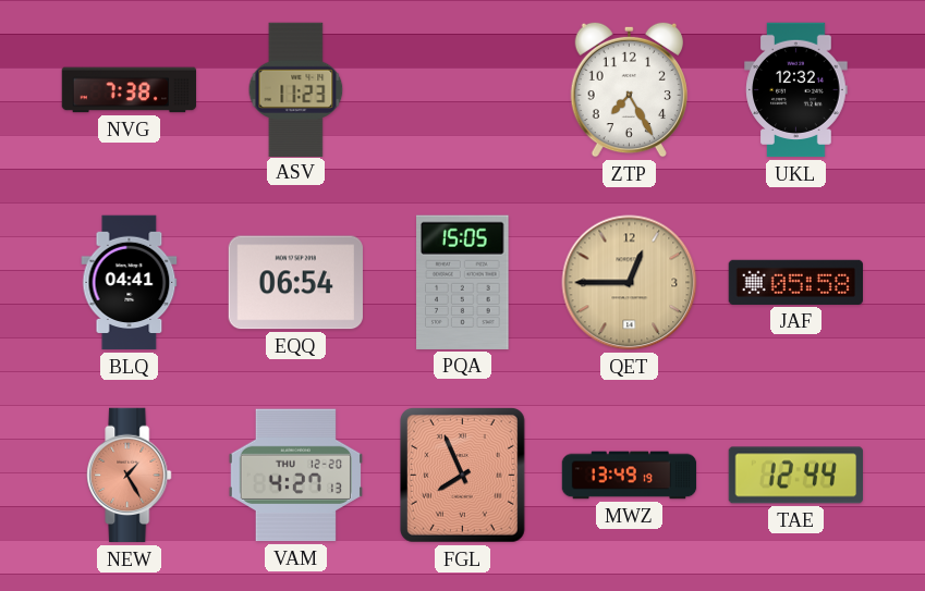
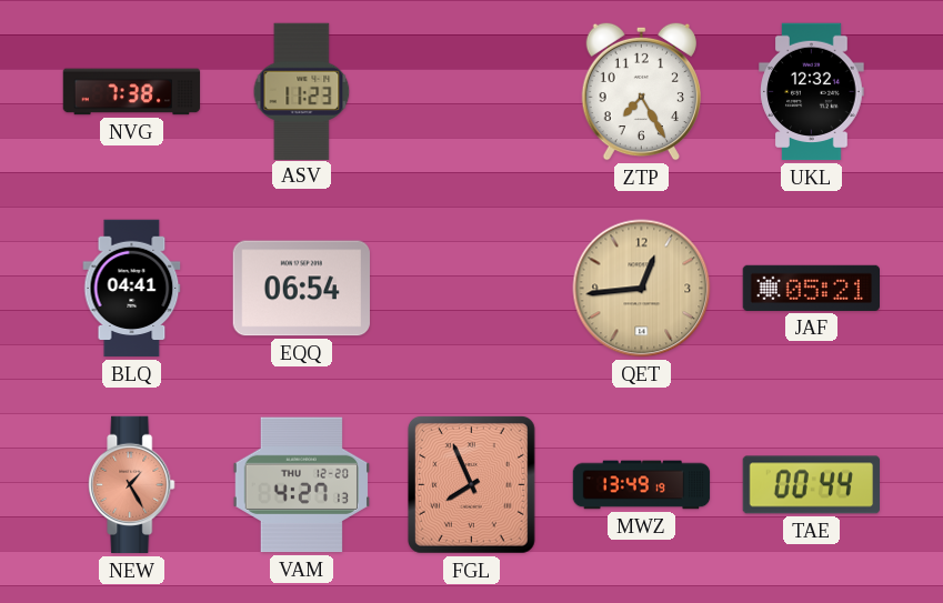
PQA: 15:05 -> none (463, 282)
QET: 12:45 -> 12:44 (642, 289)
JAF: 05:58 -> 05:21 (811, 288)
TAE: 12:44 -> 00:44 (811, 485)
